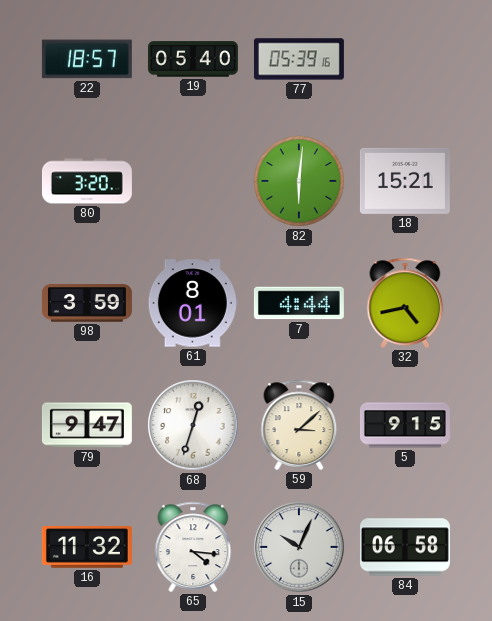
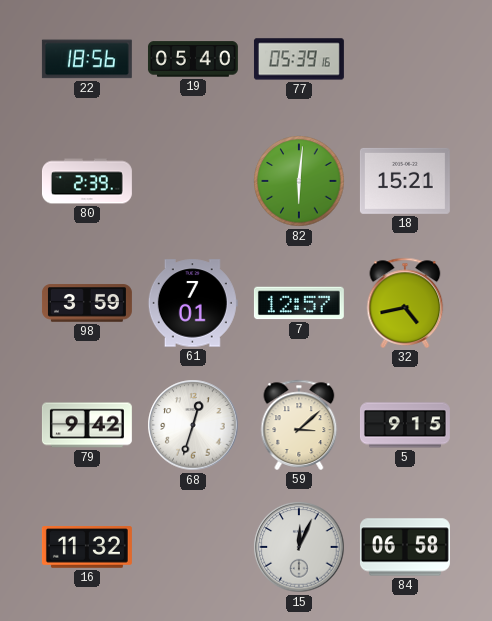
22: 18:57 -> 18:56 (87, 59)
80: 3:20 -> 2:39 (87, 181)
61: 8:01 -> 7:01 (193, 303)
7: 4:44 -> 12:57 (299, 303)
79: 9:47 -> 9:42 (87, 425)
65: 4:16 -> none (193, 547)
15: 10:04 -> 12:04 (299, 547)
